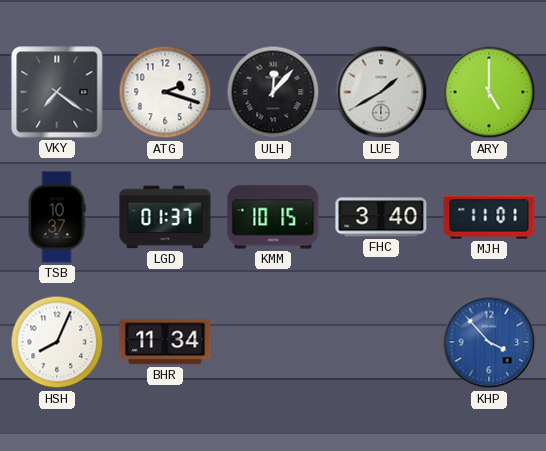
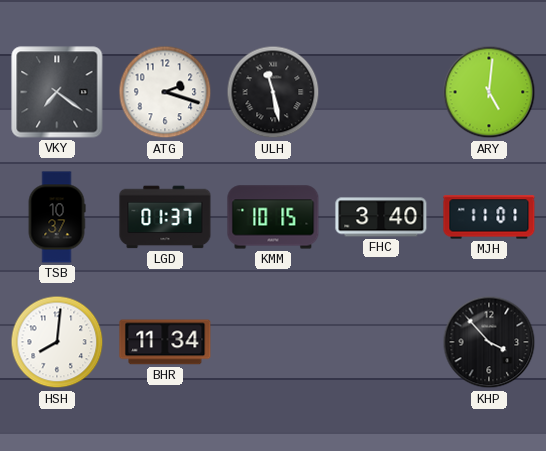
ULH: 12:07 -> 11:28 (273, 92)
LUE: 1:40 -> none (381, 92)
ARY: 5:00 -> 5:01 (489, 92)
HSH: 8:04 -> 8:01 (57, 342)
KHP dial: blue -> black (489, 342)
